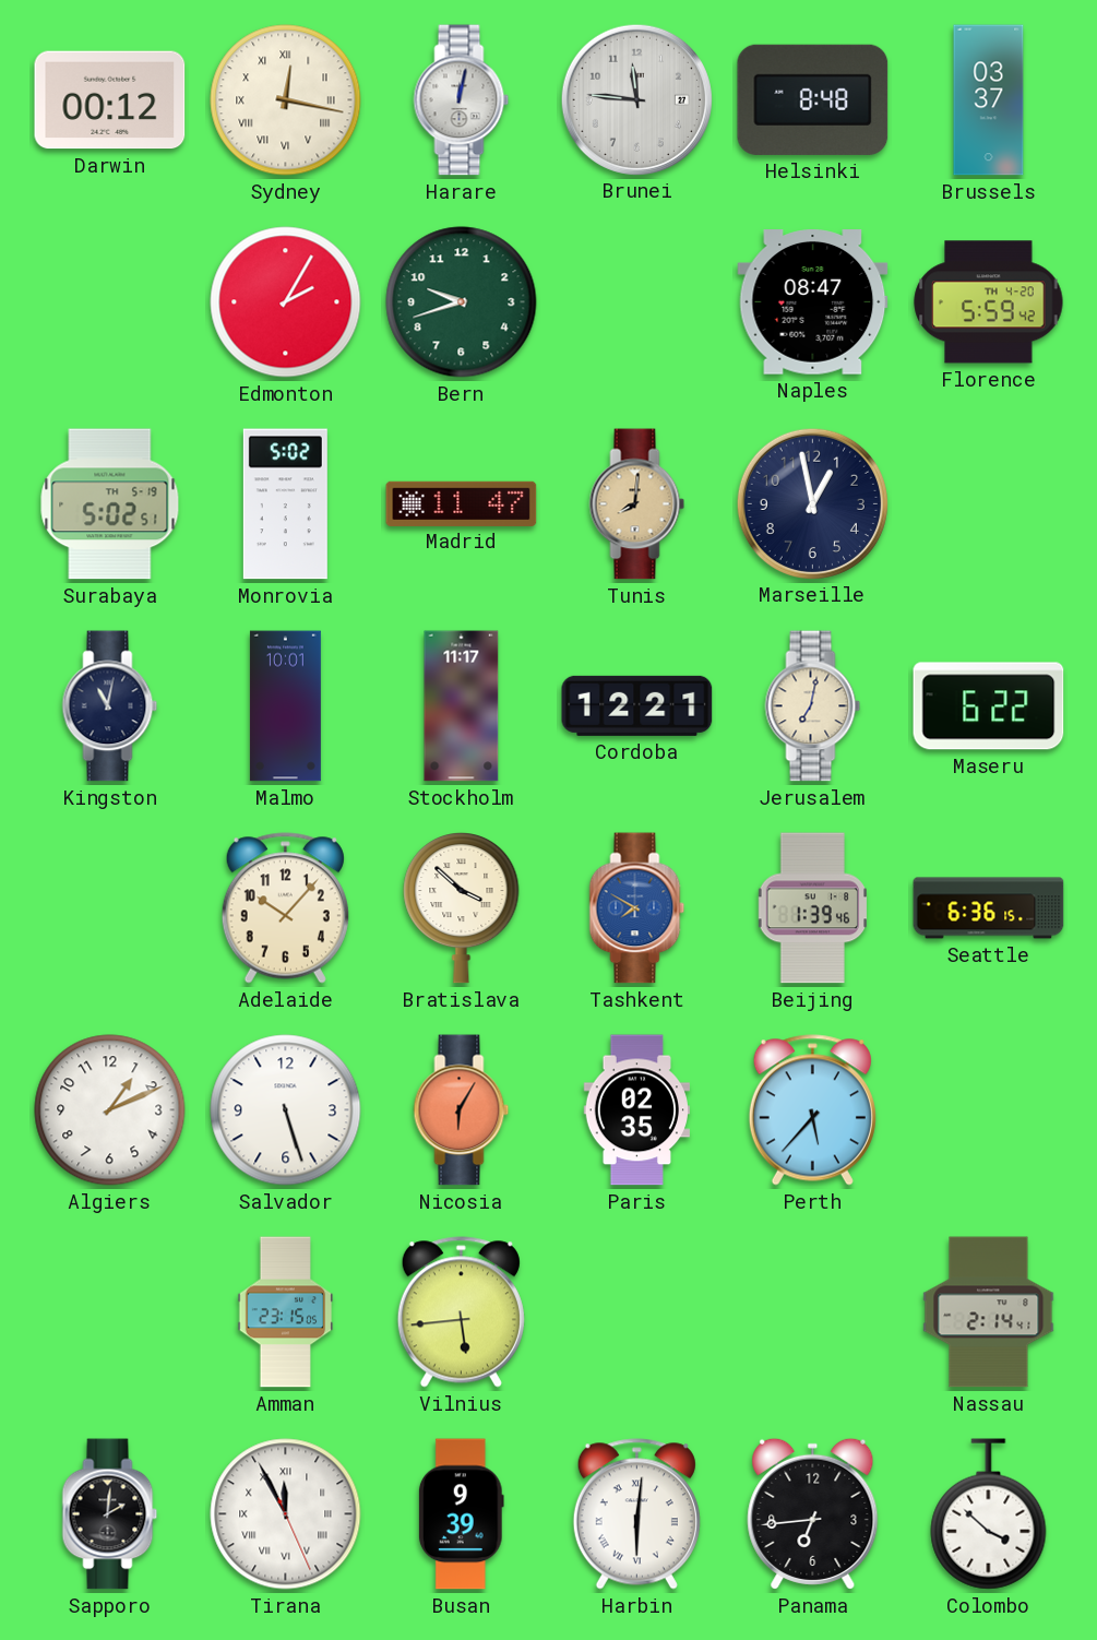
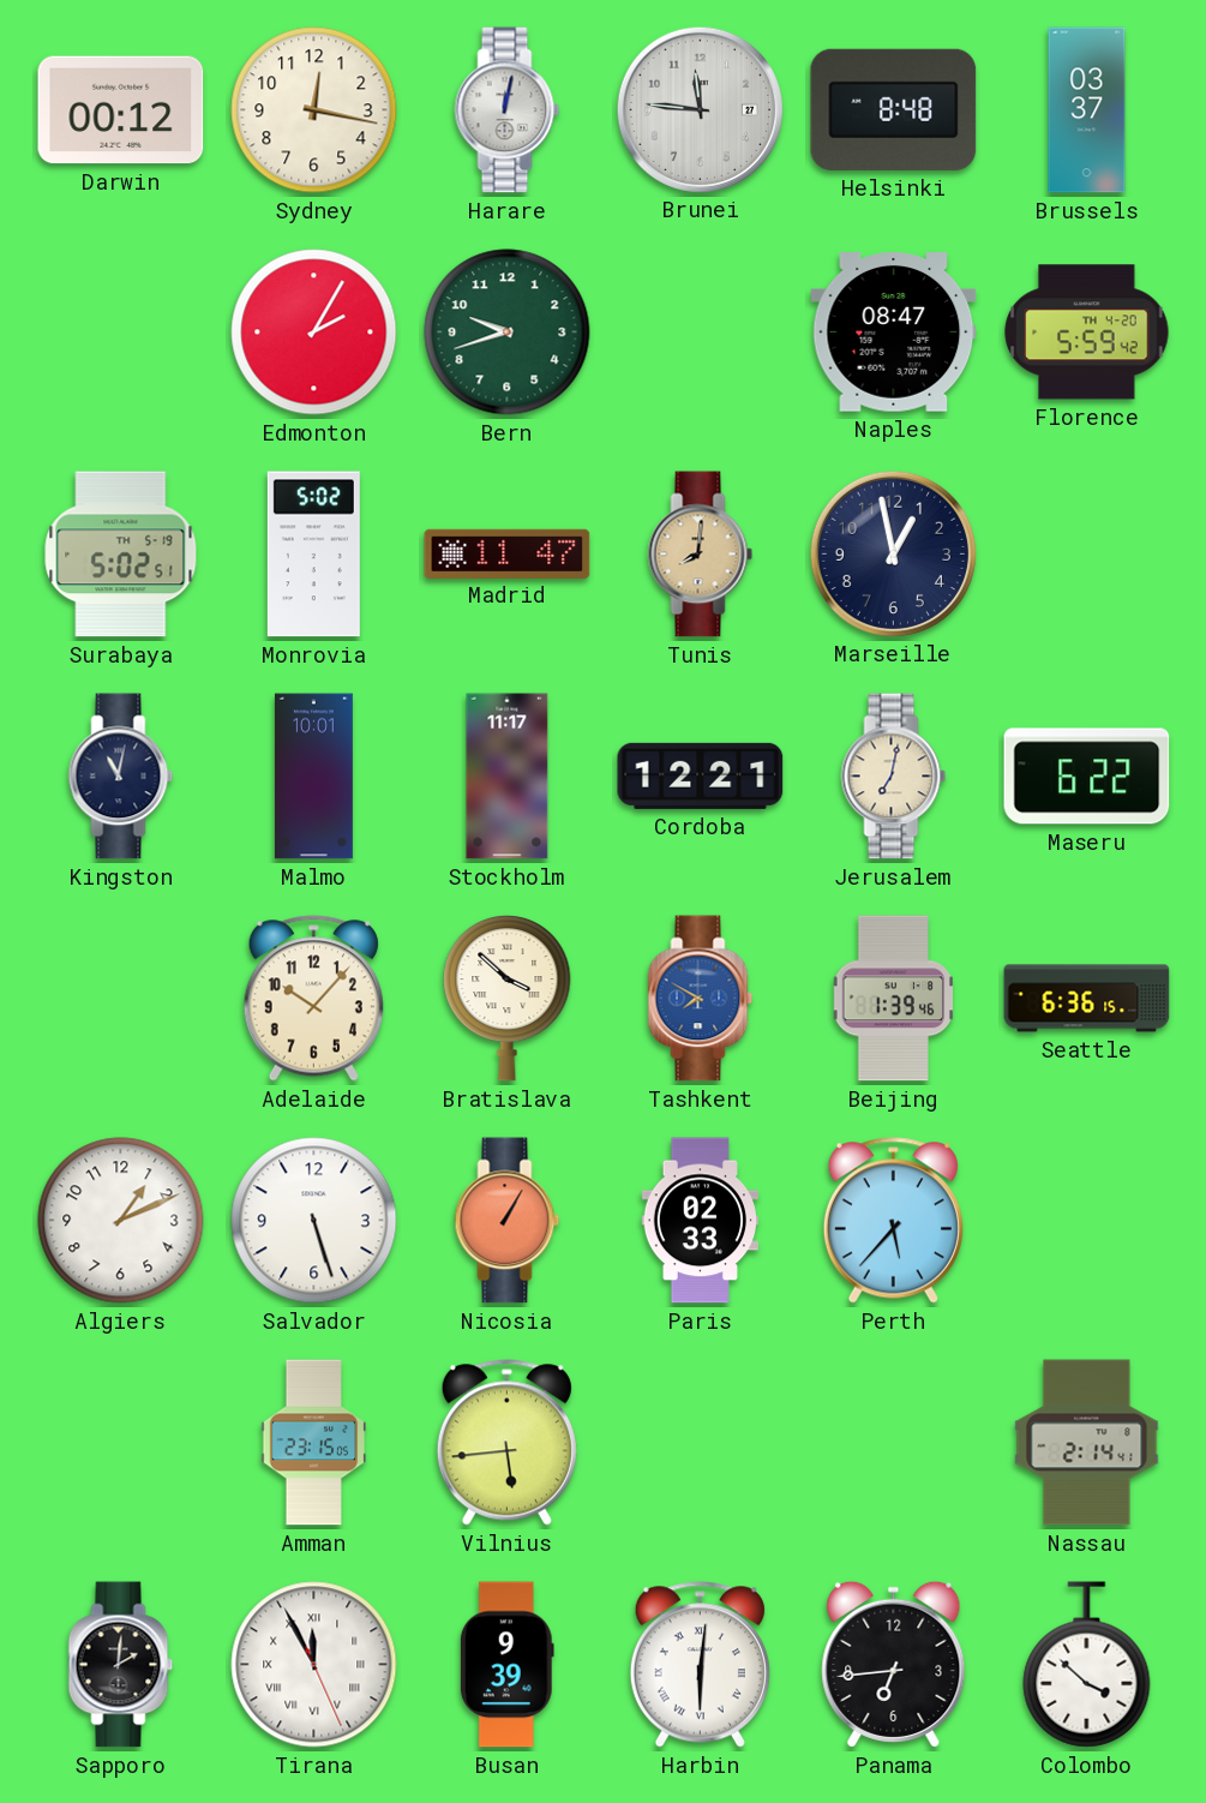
Sydney numerals: Roman -> Arabic (314, 110)
Nicosia: 6:05 -> 1:05 (508, 1221)
Paris: 02:35 -> 02:33 (700, 1221)
